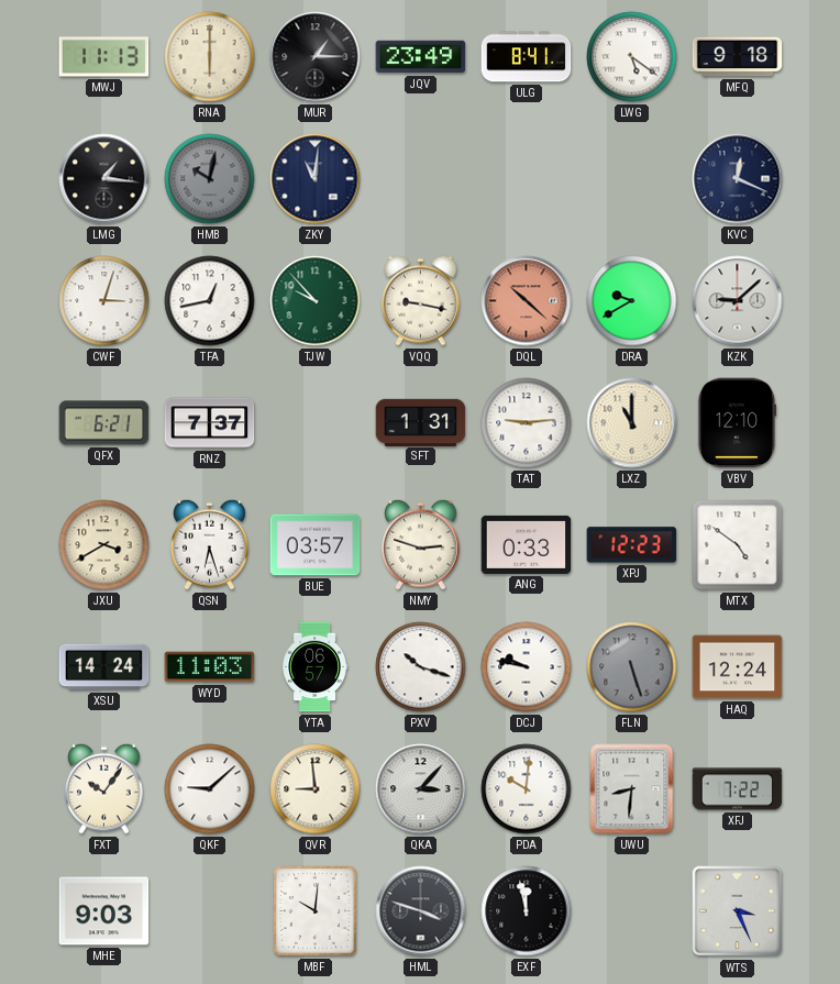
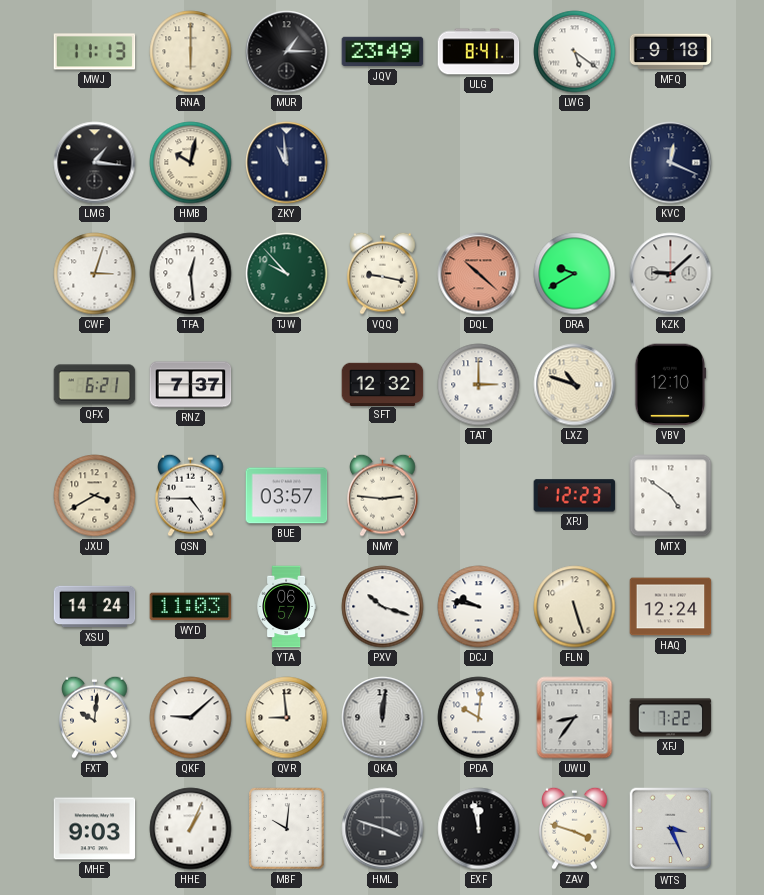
HMB dial: grey -> cream (191, 163)
ZKY: 11:01 -> 10:59 (287, 163)
TFA: 12:43 -> 12:29 (191, 274)
SFT: 1:31 -> 12:32 (383, 384)
TAT: 9:14 -> 3:00 (479, 385)
LXZ: 11:00 -> 10:48 (575, 385)
QSN: 6:27 -> 4:45 (191, 495)
NMY: 2:48 -> 2:46 (383, 495)
ANG: 0:33 -> none (527, 544)
FLN dial: grey -> cream (575, 607)
FXT: 10:06 -> 10:01 (95, 717)
QKA: 3:07 -> 12:01 (383, 718)
UWU: 8:31 -> 8:36 (575, 718)
HHE: none -> 1:04 (191, 829)
ZAV: none -> 3:48 (575, 828)
